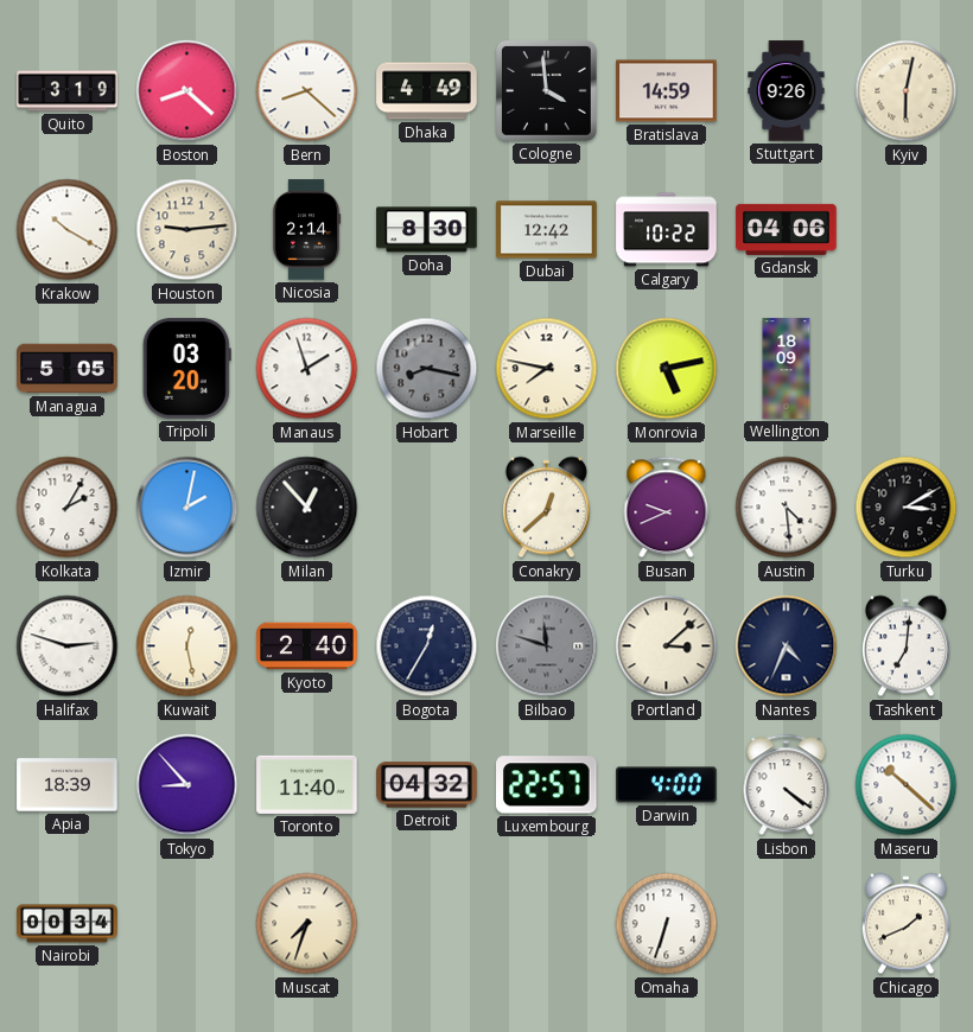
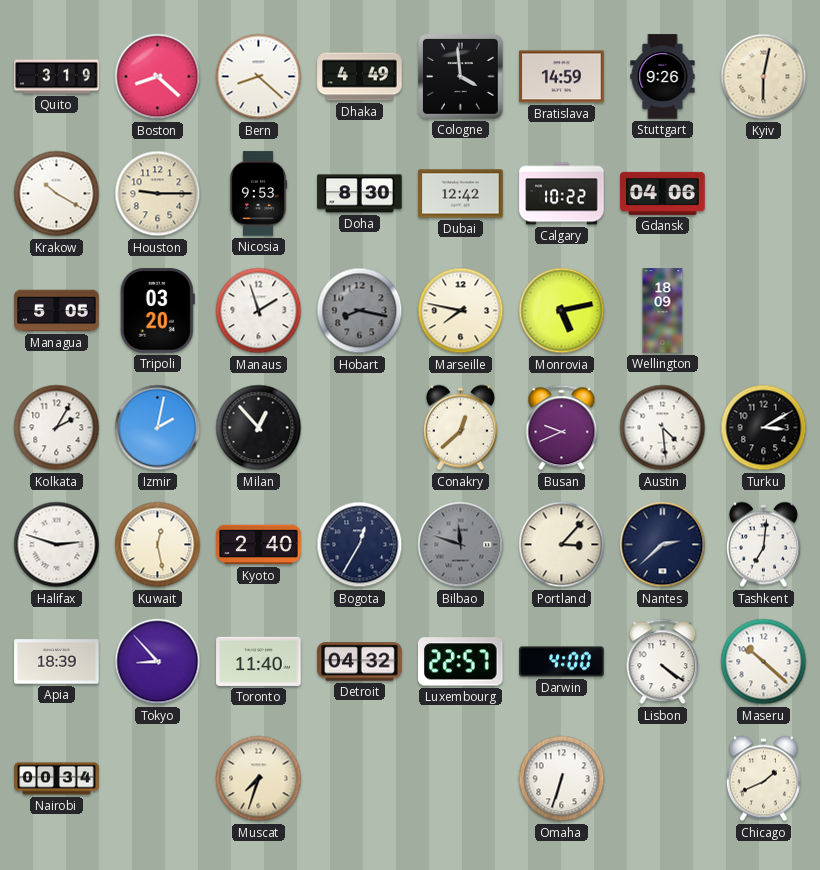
Houston: 9:14 -> 9:15 (158, 194)
Nicosia: 2:14 -> 9:53 (258, 194)
Portland: 3:08 -> 3:07 (562, 545)
Nantes: 4:34 -> 2:38 (663, 545)
